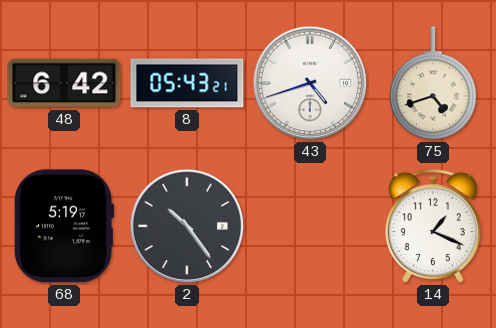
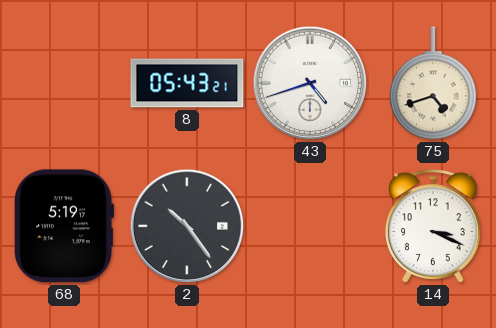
48: 6:42 -> none (64, 83)
14: 1:19 -> 3:19 (433, 226)
